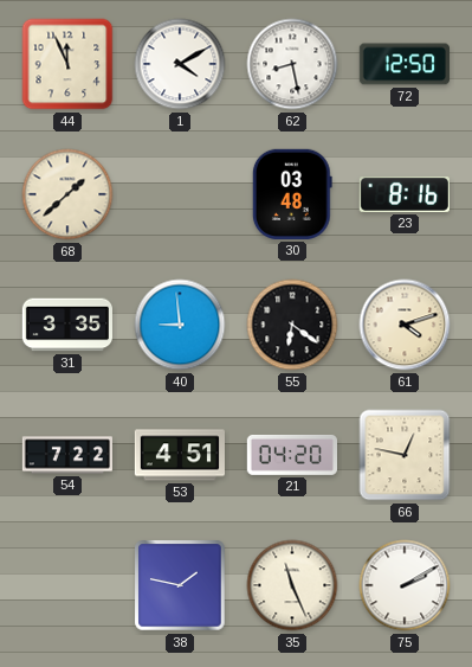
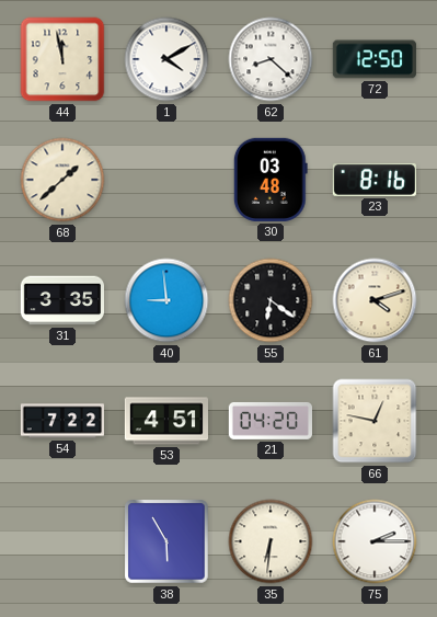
44: 11:56 -> 11:58 (62, 59)
62: 8:28 -> 8:22 (271, 59)
38: 1:47 -> 5:55 (166, 541)
35: 11:26 -> 6:31 (271, 541)
75: 2:10 -> 2:15 (375, 541)
